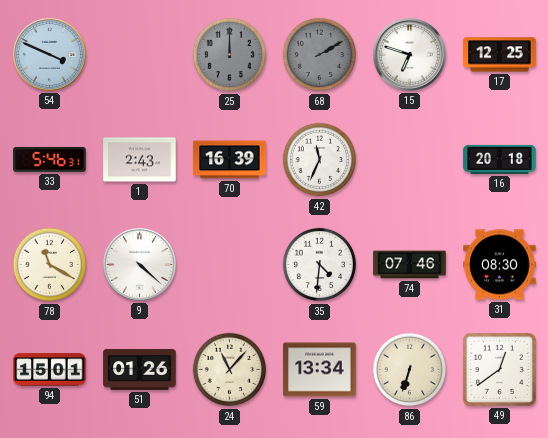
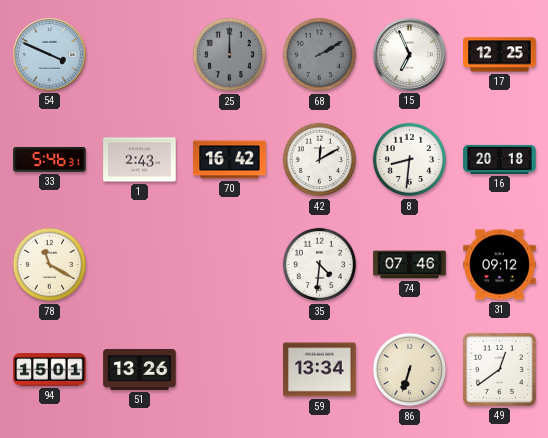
15: 6:48 -> 6:56 (410, 55)
70: 16:39 -> 16:42 (230, 160)
42: 11:34 -> 12:10 (320, 160)
8: none -> 8:31 (410, 160)
9: 4:22 -> none (140, 265)
31: 08:30 -> 09:12 (500, 265)
51: 01:26 -> 13:26 (140, 370)
24: 11:07 -> none (230, 370)
